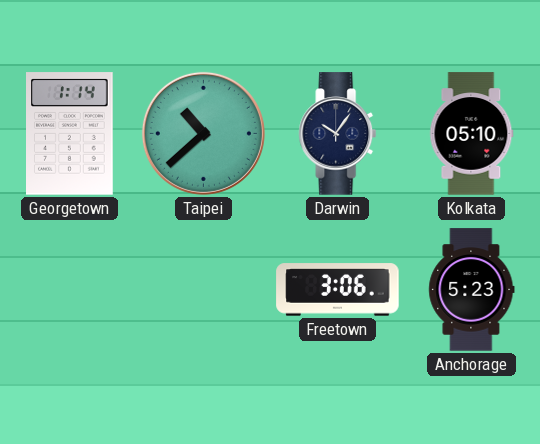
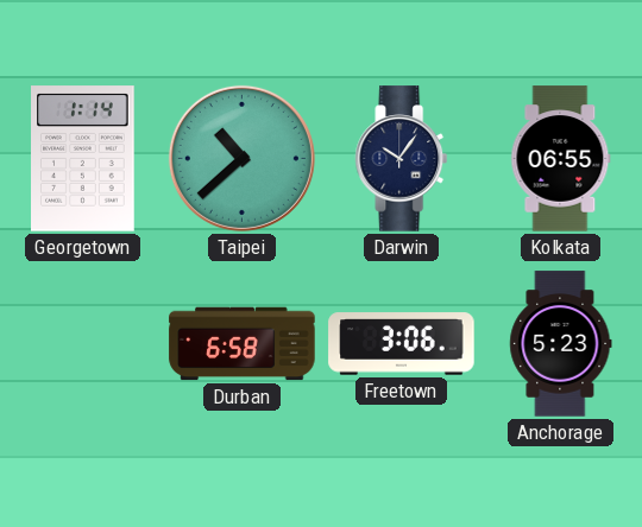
Kolkata: 05:10 -> 06:55 (561, 159)
Durban: none -> 6:58 (243, 344)
